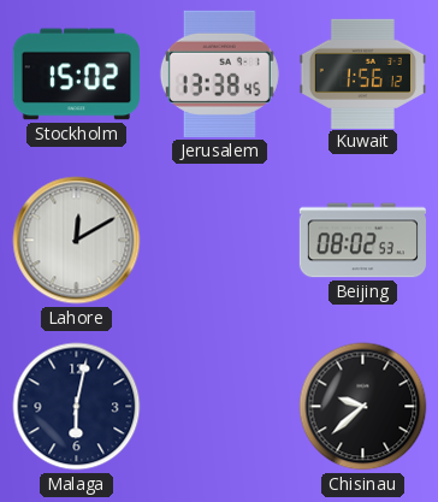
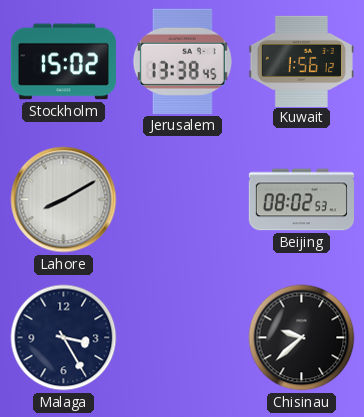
Lahore: 12:10 -> 8:10 (64, 200)
Malaga: 6:02 -> 3:25 (64, 338)
